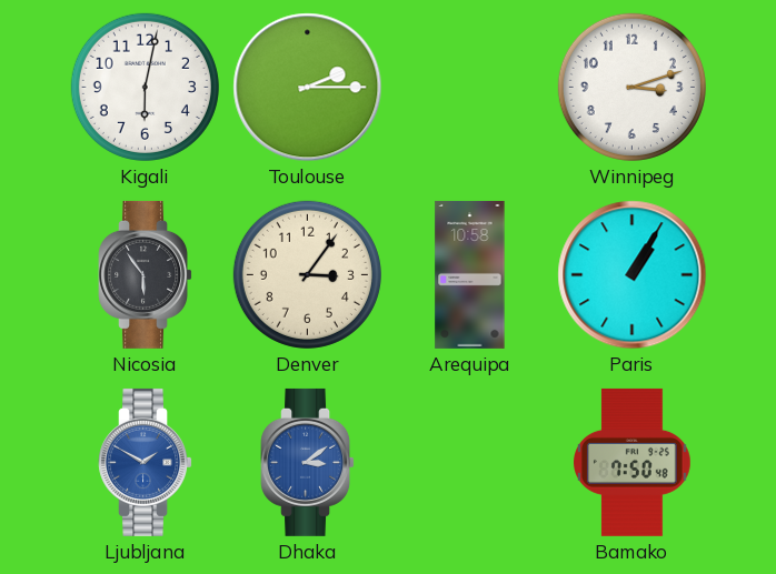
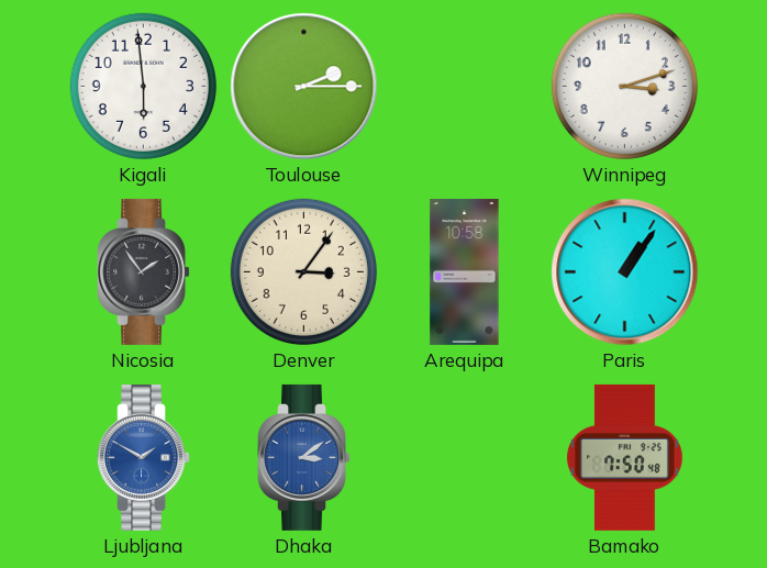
Kigali: 6:02 -> 5:59 (143, 86)
Nicosia: 5:54 -> 1:54 (143, 271)
Paris: 1:05 -> 1:06 (625, 272)
